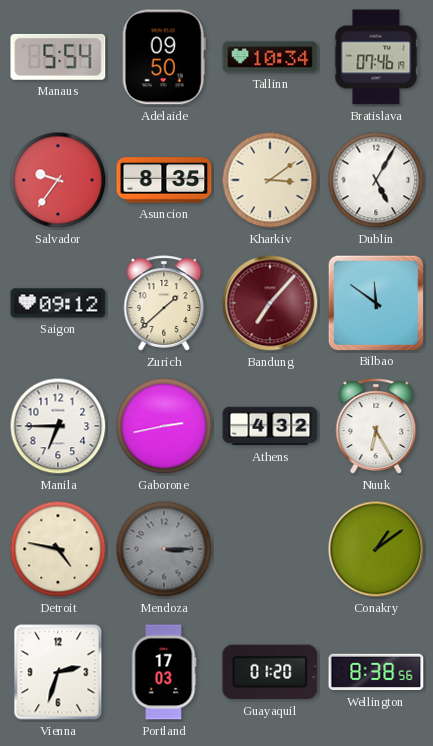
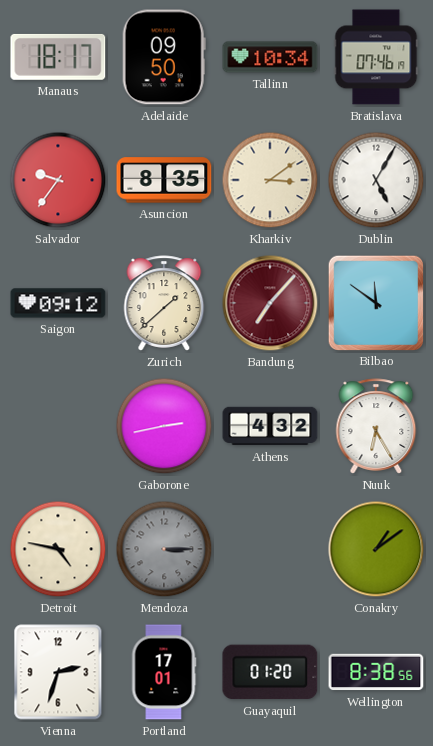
Manaus: 5:54 -> 18:17 (58, 57)
Manila: 6:45 -> none (58, 426)
Portland: 17:03 -> 17:01 (164, 672)
